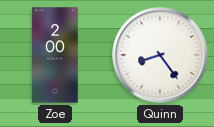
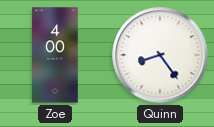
Zoe: 2:00 -> 4:00 (55, 55)
